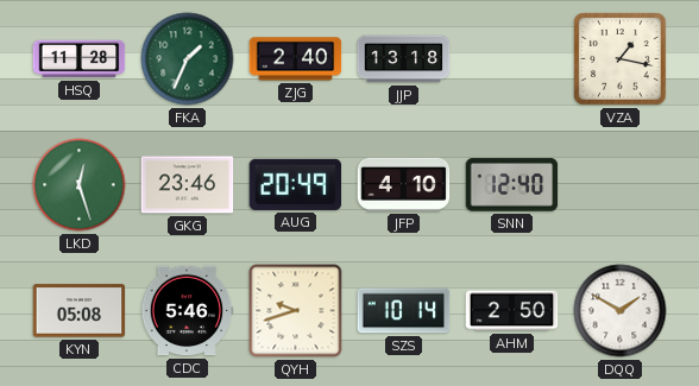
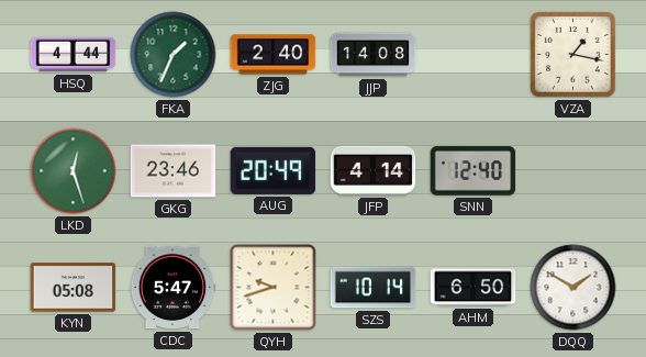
HSQ: 11:28 -> 4:44 (74, 55)
JJP: 13:18 -> 14:08 (374, 55)
JFP: 4:10 -> 4:14 (374, 170)
CDC: 5:46 -> 5:47 (172, 288)
AHM: 2:50 -> 6:50 (474, 288)
